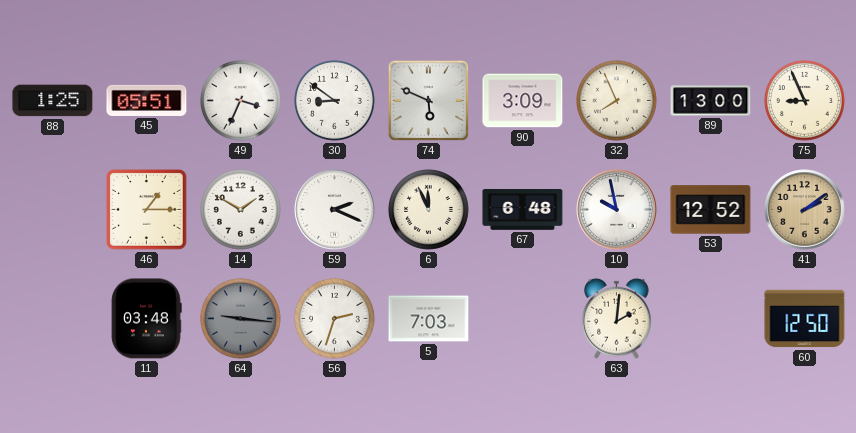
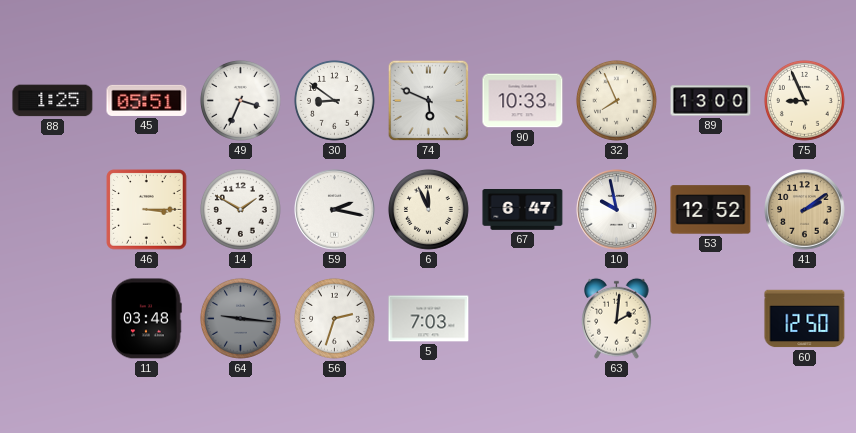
90: 3:09 -> 10:33 (523, 101)
46: 1:15 -> 3:15 (147, 210)
59: 2:19 -> 2:17 (335, 210)
67: 6:48 -> 6:47 (523, 210)
